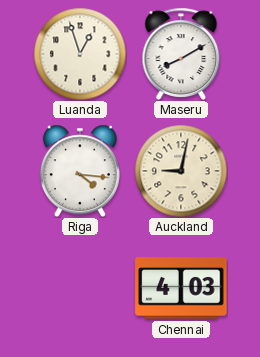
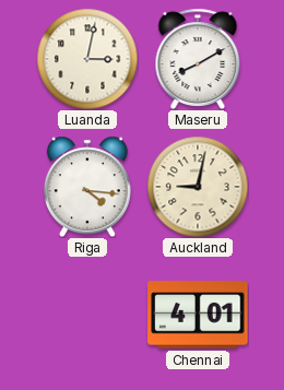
Luanda: 12:57 -> 3:02 (87, 59)
Chennai: 4:03 -> 4:01 (198, 315)
